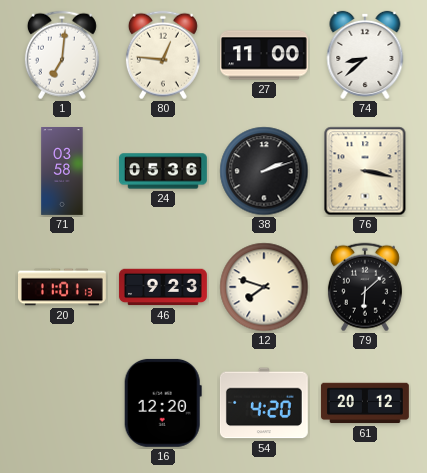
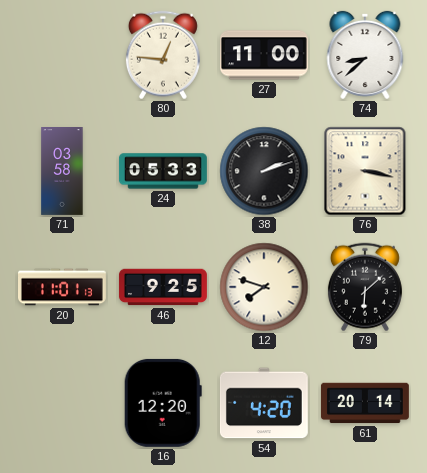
1: 7:01 -> none (62, 55)
24: 05:36 -> 05:33 (163, 171)
46: 9:23 -> 9:25 (163, 287)
61: 20:12 -> 20:14 (365, 403)
